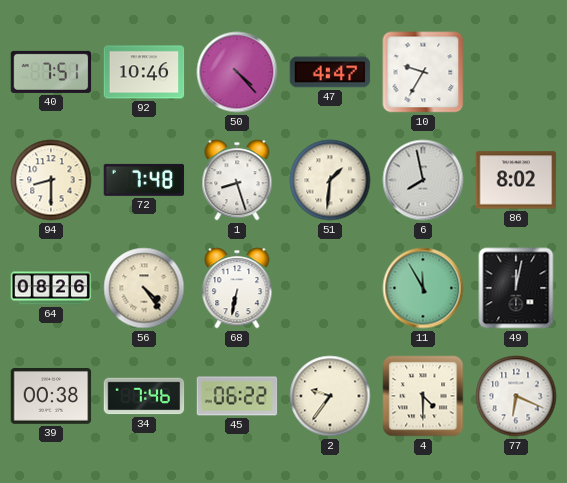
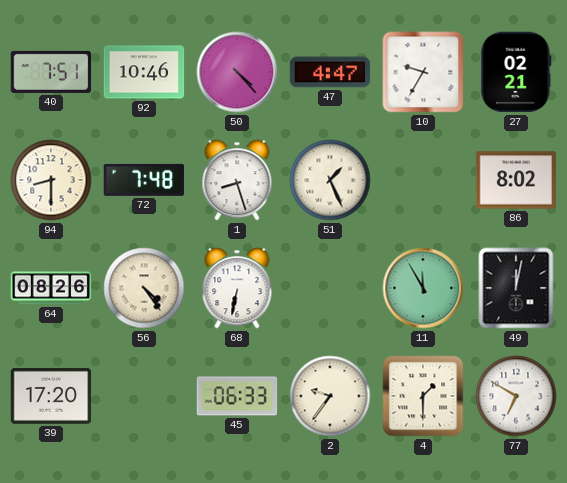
27: none -> 02:21 (516, 72)
51: 1:31 -> 1:26 (330, 180)
6: 7:58 -> none (423, 180)
39: 00:38 -> 17:20 (51, 396)
34: 7:46 -> none (144, 396)
45: 06:22 -> 06:33 (237, 396)
4: 4:30 -> 1:30 (423, 396)
77: 6:19 -> 6:50 (516, 396)
